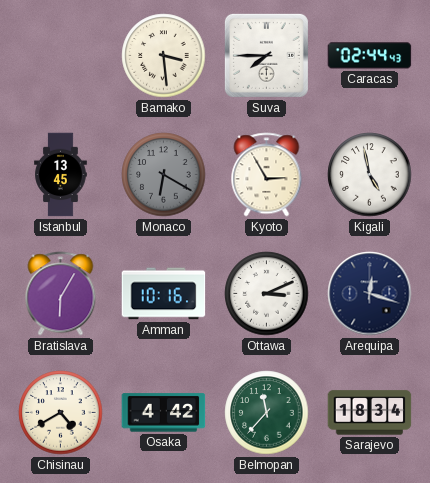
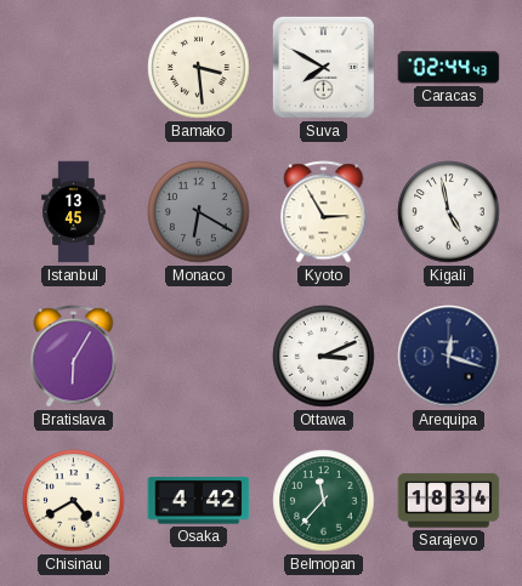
Suva: 7:45 -> 7:50 (323, 67)
Amman: 10:16 -> none (164, 294)
